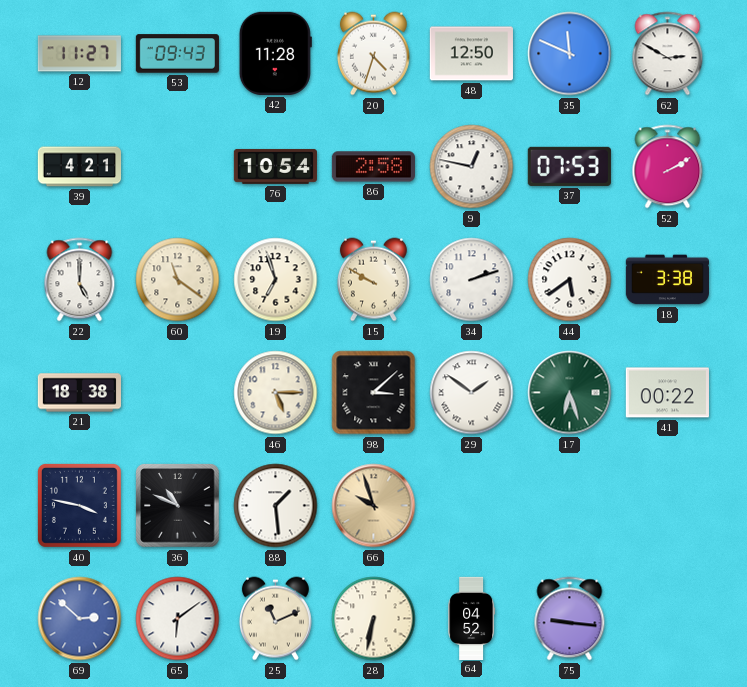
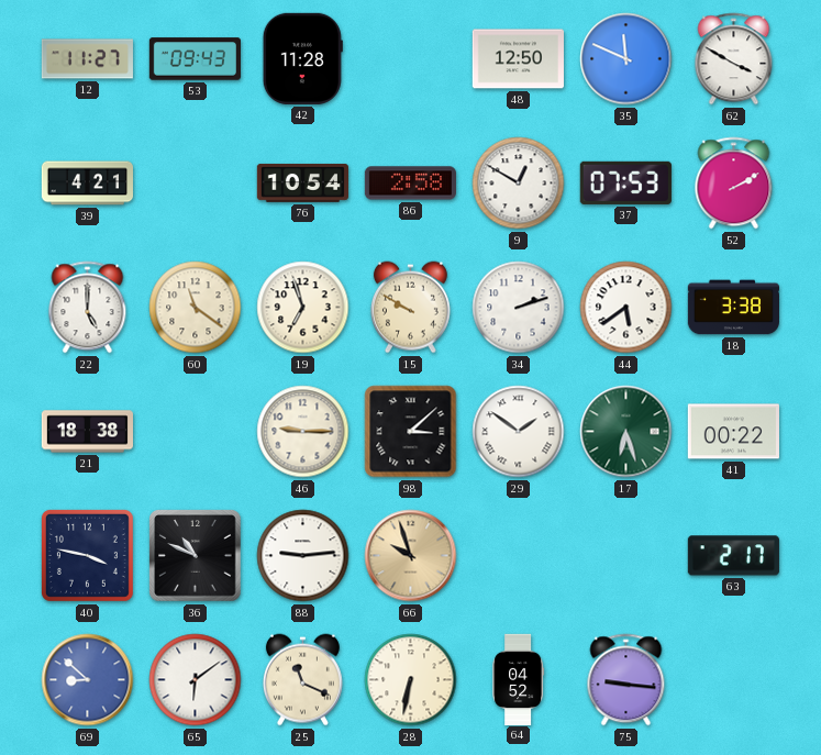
20: 4:33 -> none (373, 54)
62: 2:50 -> 3:50 (734, 59)
9: 12:47 -> 12:50 (519, 184)
46: 5:15 -> 9:15 (303, 432)
88: 1:29 -> 9:14 (303, 556)
63: none -> 2:17 (733, 556)
69: 2:52 -> 8:52 (88, 680)
25: 11:11 -> 11:19 (302, 680)
